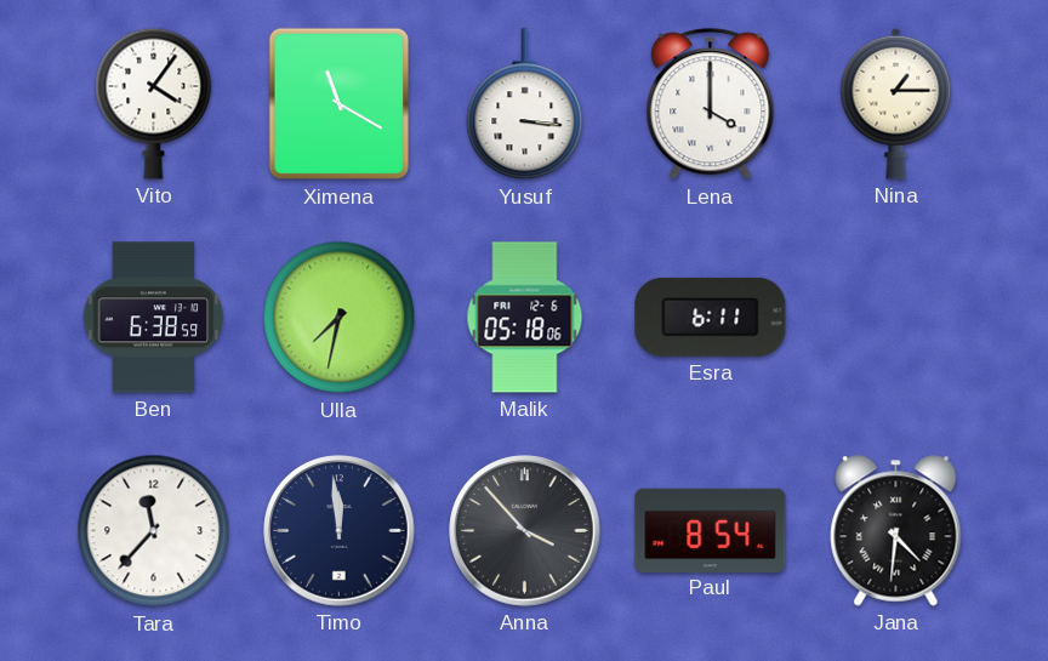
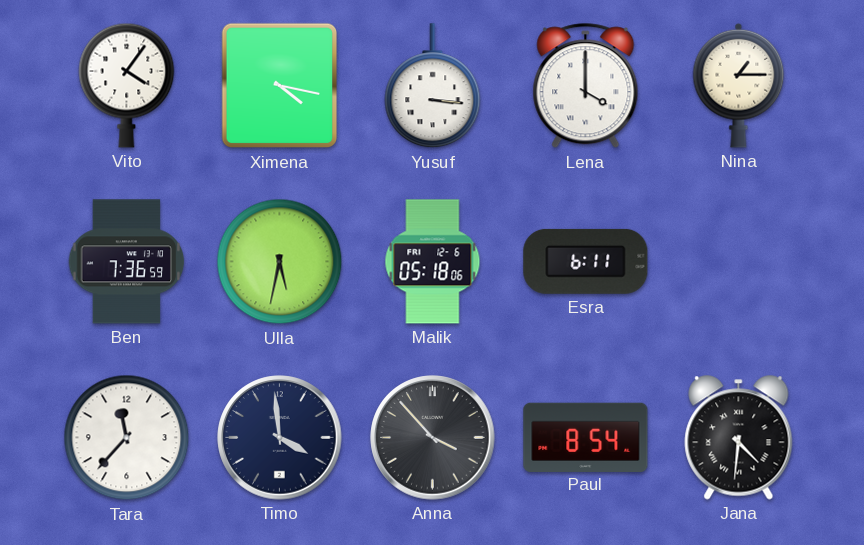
Ximena: 11:20 -> 4:17 (280, 86)
Ben: 6:38 -> 7:36 (127, 262)
Ulla: 7:32 -> 5:32 (280, 262)
Timo: 11:59 -> 3:59 (280, 438)
